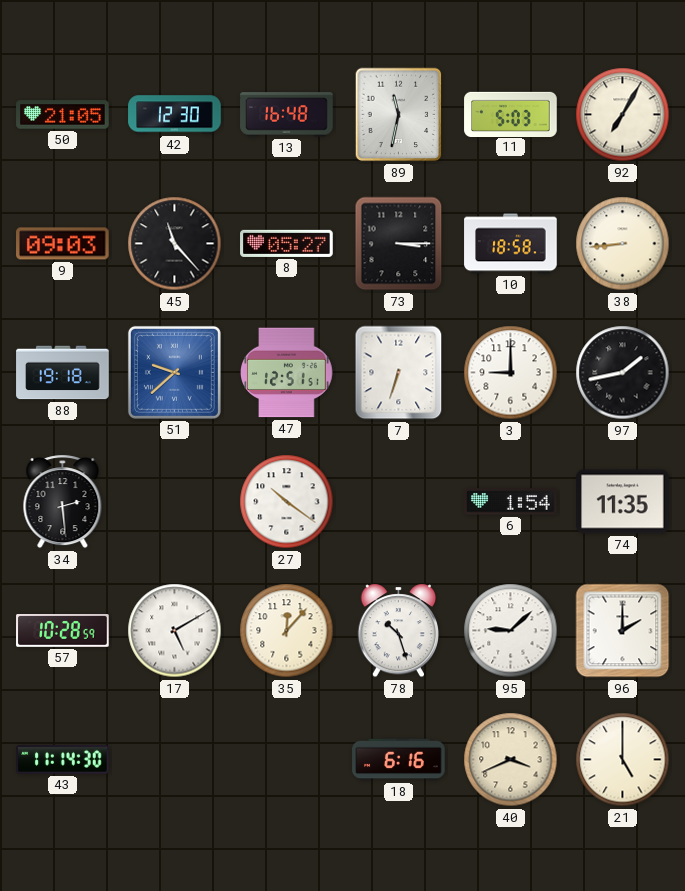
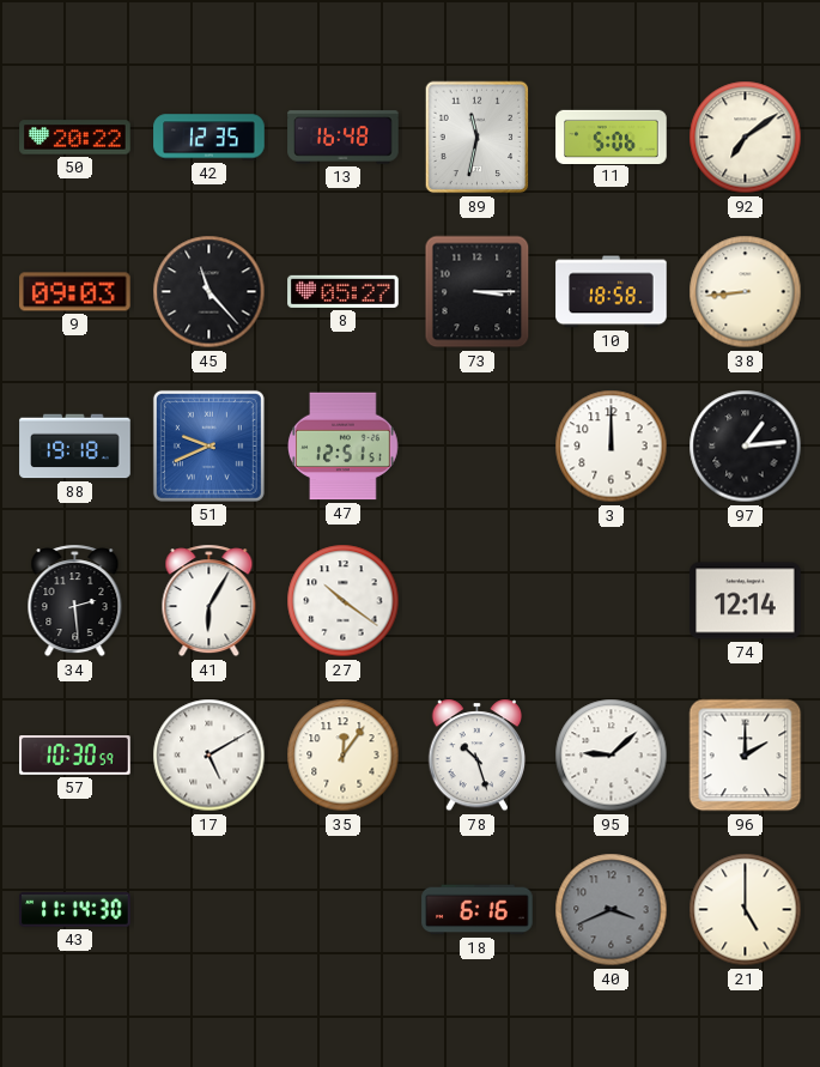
50: 21:05 -> 20:22 (75, 138)
42: 12:30 -> 12:35 (209, 138)
11: 5:03 -> 5:06 (612, 137)
92: 7:05 -> 7:09 (746, 138)
51: 9:38 -> 9:41 (208, 445)
7: 6:33 -> none (399, 373)
3: 9:00 -> 12:00 (612, 447)
97: 1:43 -> 1:14 (746, 447)
41: none -> 6:05 (209, 601)
6: 1:54 -> none (511, 502)
74: 11:35 -> 12:14 (746, 601)
57: 10:28 -> 10:30 (75, 756)
35: 12:07 -> 12:06 (344, 756)
40 dial: cream -> grey (612, 910)
